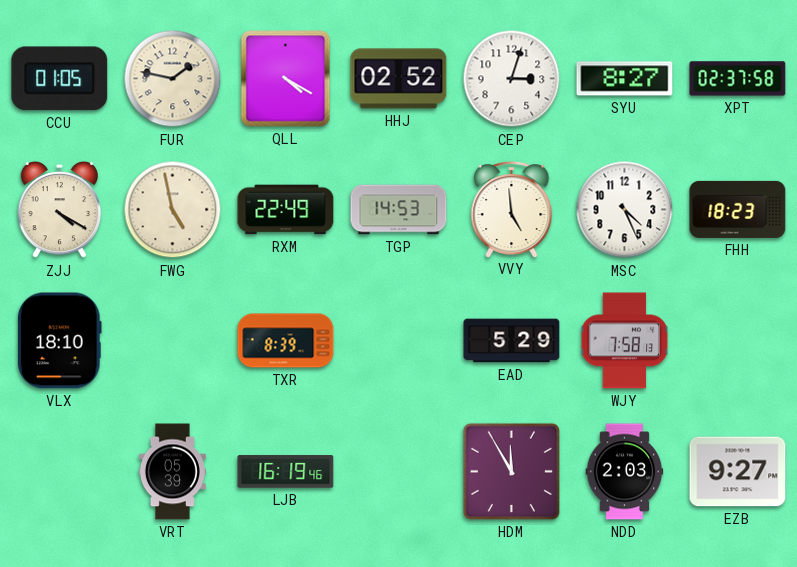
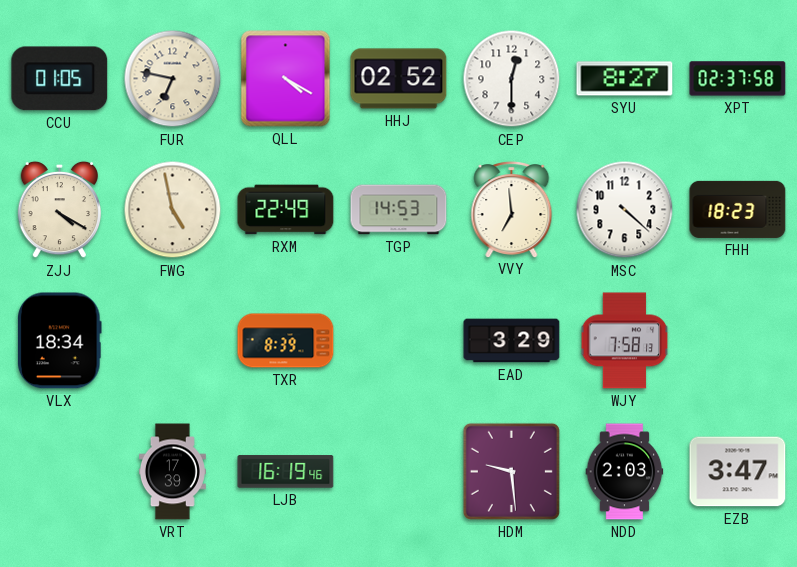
FUR: 1:47 -> 6:47 (173, 79)
CEP: 3:03 -> 12:30 (512, 79)
VVY: 4:59 -> 6:59 (512, 210)
MSC: 4:26 -> 4:22 (625, 210)
VLX: 18:10 -> 18:34 (60, 341)
EAD: 5:29 -> 3:29 (512, 341)
VRT: 05:39 -> 17:39 (172, 472)
HDM: 11:55 -> 9:29 (511, 471)
EZB: 9:27 -> 3:47 (738, 472)
